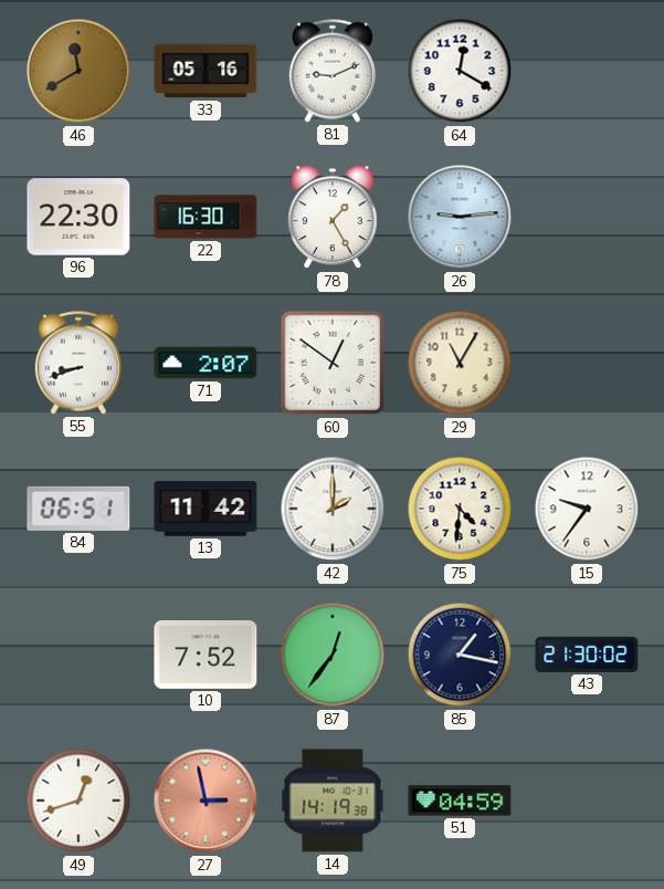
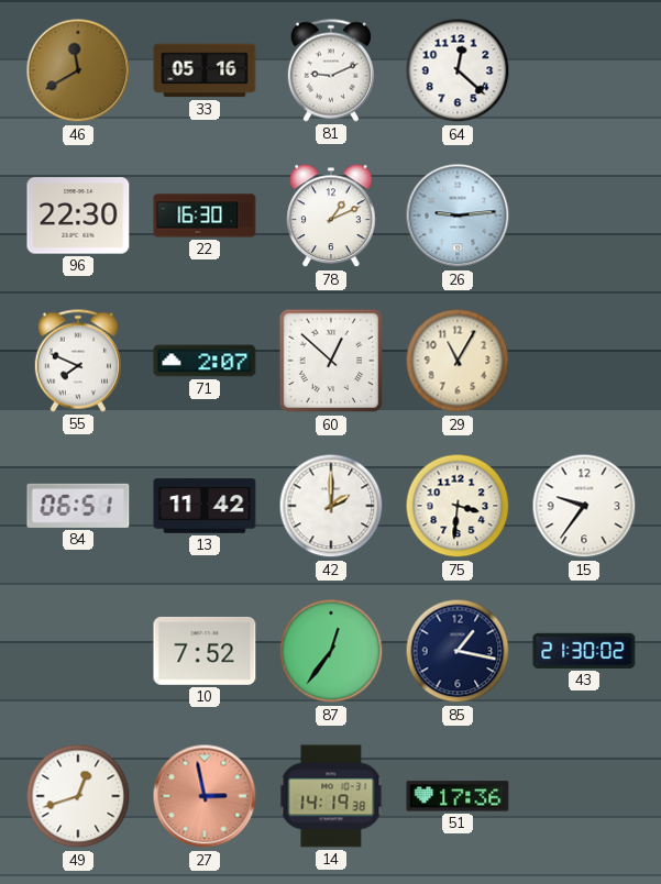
64: 12:20 -> 12:22 (458, 70)
78: 1:25 -> 1:11 (331, 217)
55: 8:42 -> 7:49 (78, 361)
60: 12:51 -> 12:52 (331, 361)
75: 4:31 -> 3:31 (458, 506)
51: 04:59 -> 17:36 (458, 796)
